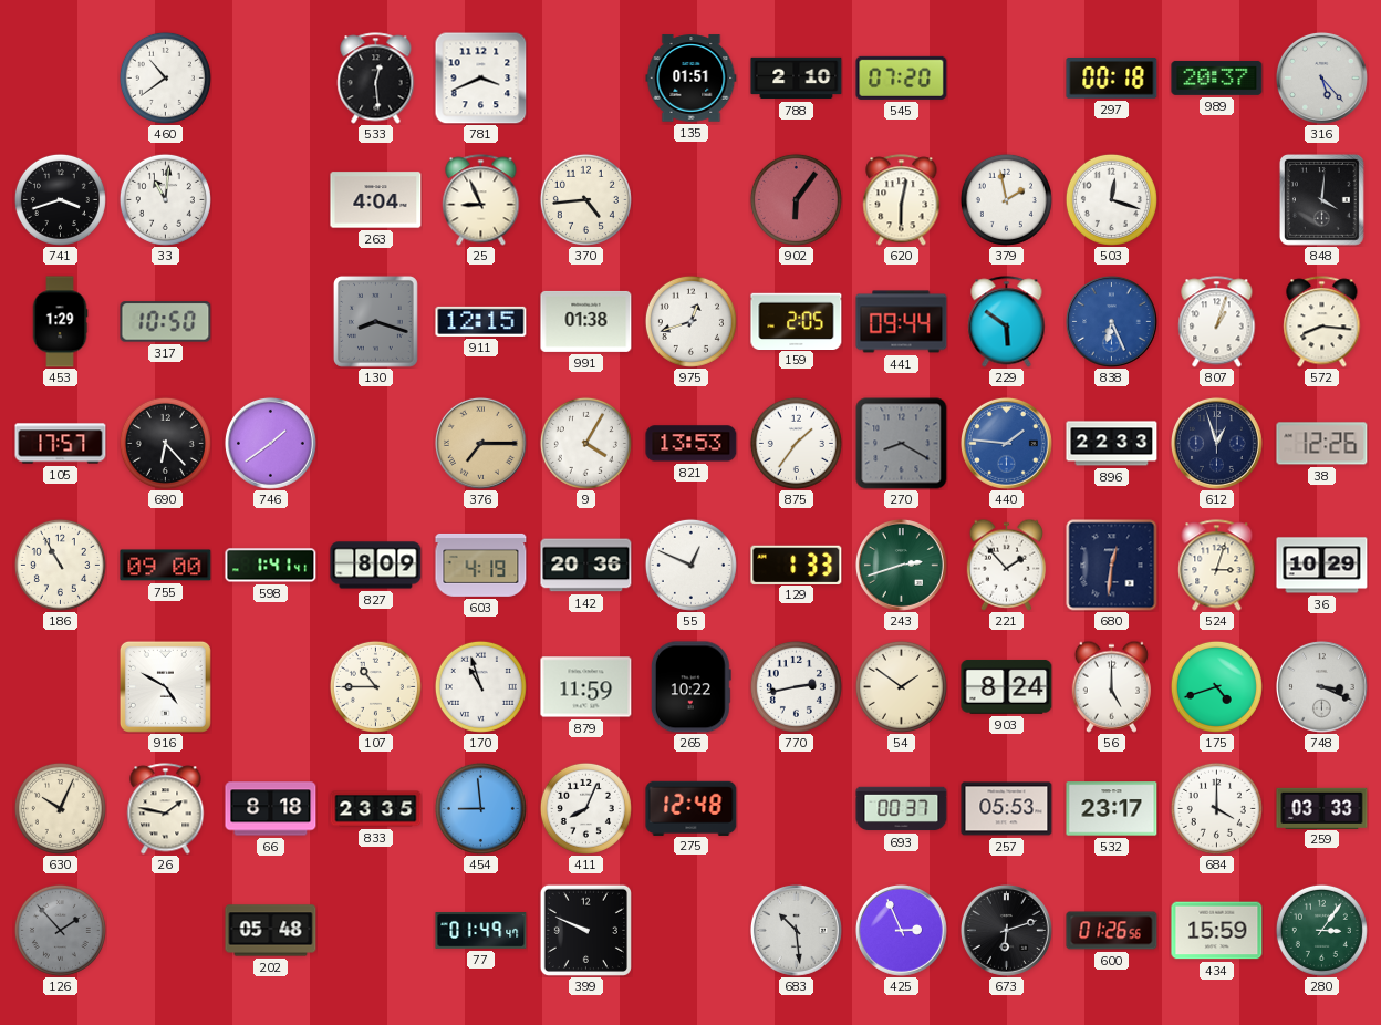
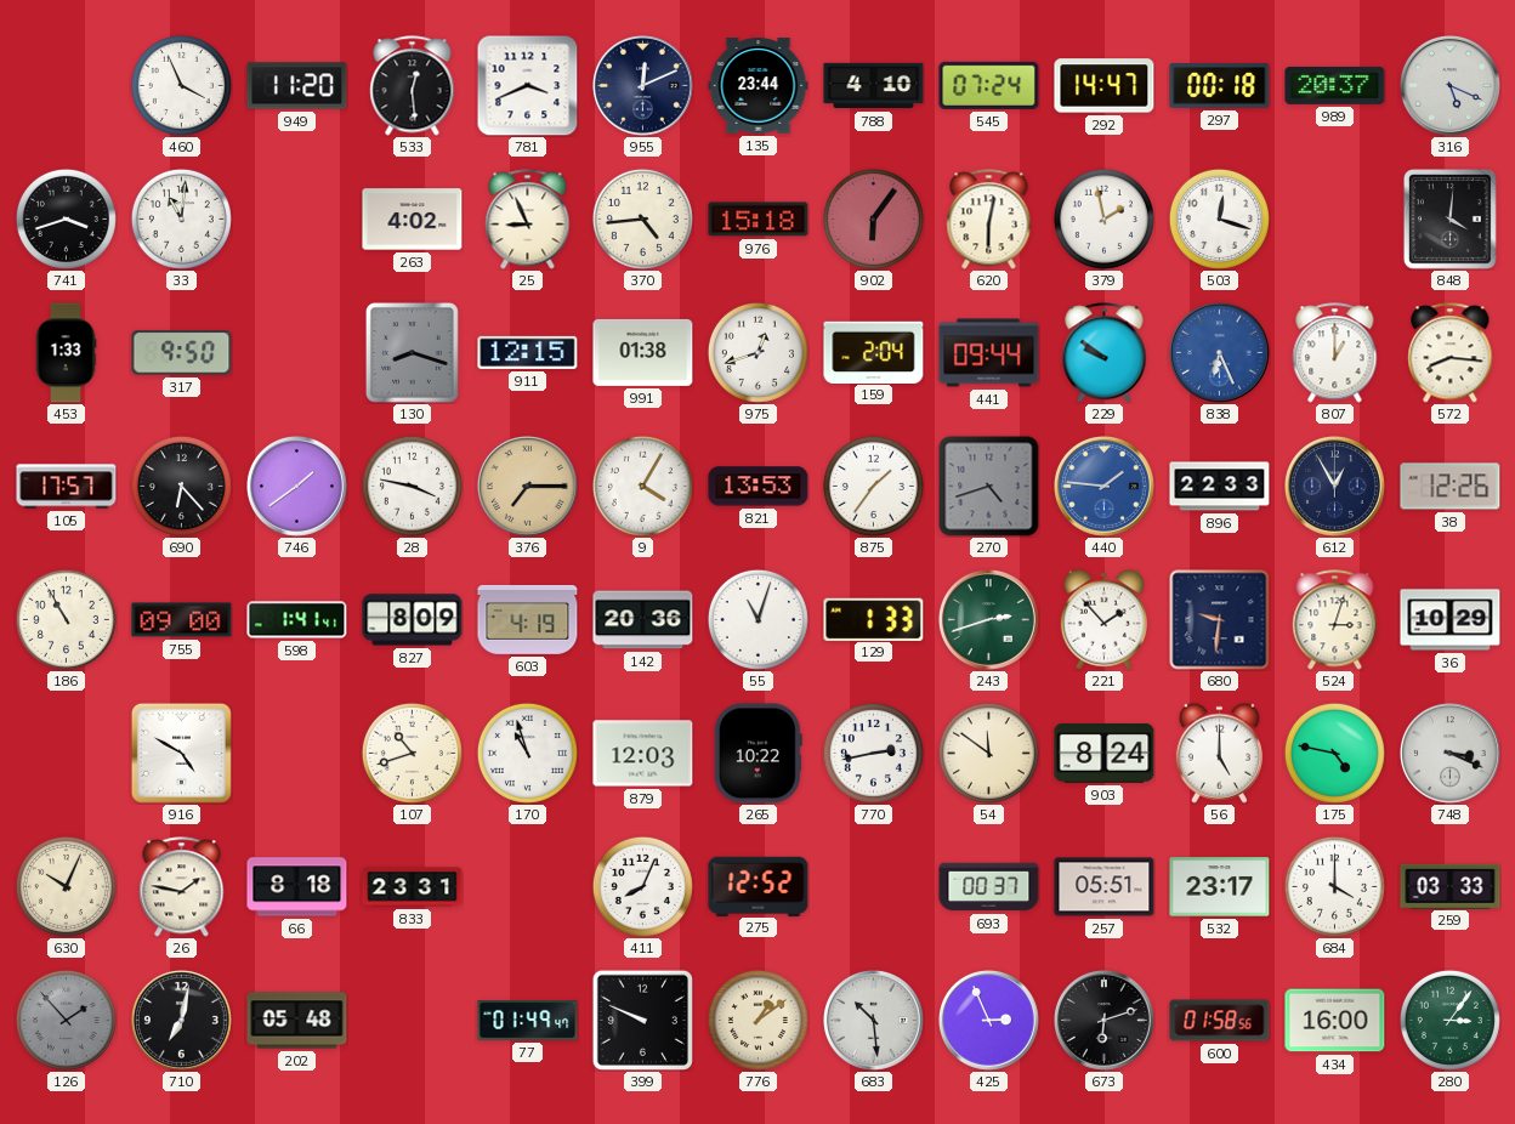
460: 10:39 -> 3:56 (181, 85)
949: none -> 11:20 (297, 86)
955: none -> 12:11 (643, 86)
135: 01:51 -> 23:44 (759, 86)
788: 2:10 -> 4:10 (874, 86)
545: 07:20 -> 07:24 (989, 85)
292: none -> 14:47 (1105, 86)
316: 5:23 -> 5:19 (1451, 86)
263: 4:04 -> 4:02 (413, 220)
976: none -> 15:18 (759, 220)
453: 1:29 -> 1:33 (66, 353)
317: 10:50 -> 9:50 (182, 353)
159: 2:05 -> 2:04 (874, 352)
229: 5:51 -> 9:51 (1105, 353)
807: 1:03 -> 1:00 (1335, 353)
28: none -> 3:47 (412, 486)
270: 8:20 -> 4:42 (989, 487)
612: 12:57 -> 12:55 (1335, 487)
55: 12:49 -> 11:03 (757, 619)
680: 12:31 -> 9:31 (1220, 620)
107: 10:45 -> 10:42 (412, 753)
879: 11:59 -> 12:03 (643, 754)
54: 1:51 -> 11:51 (988, 753)
175: 4:42 -> 4:47 (1334, 753)
833: 23:35 -> 23:31 (413, 887)
454: 8:59 -> none (480, 808)
275: 12:48 -> 12:52 (759, 886)
257: 05:53 -> 05:51 (1105, 887)
710: none -> 7:02 (182, 1021)
776: none -> 1:09 (757, 1020)
600: 01:26 -> 01:58 (1220, 1021)
434: 15:59 -> 16:00 (1335, 1021)
